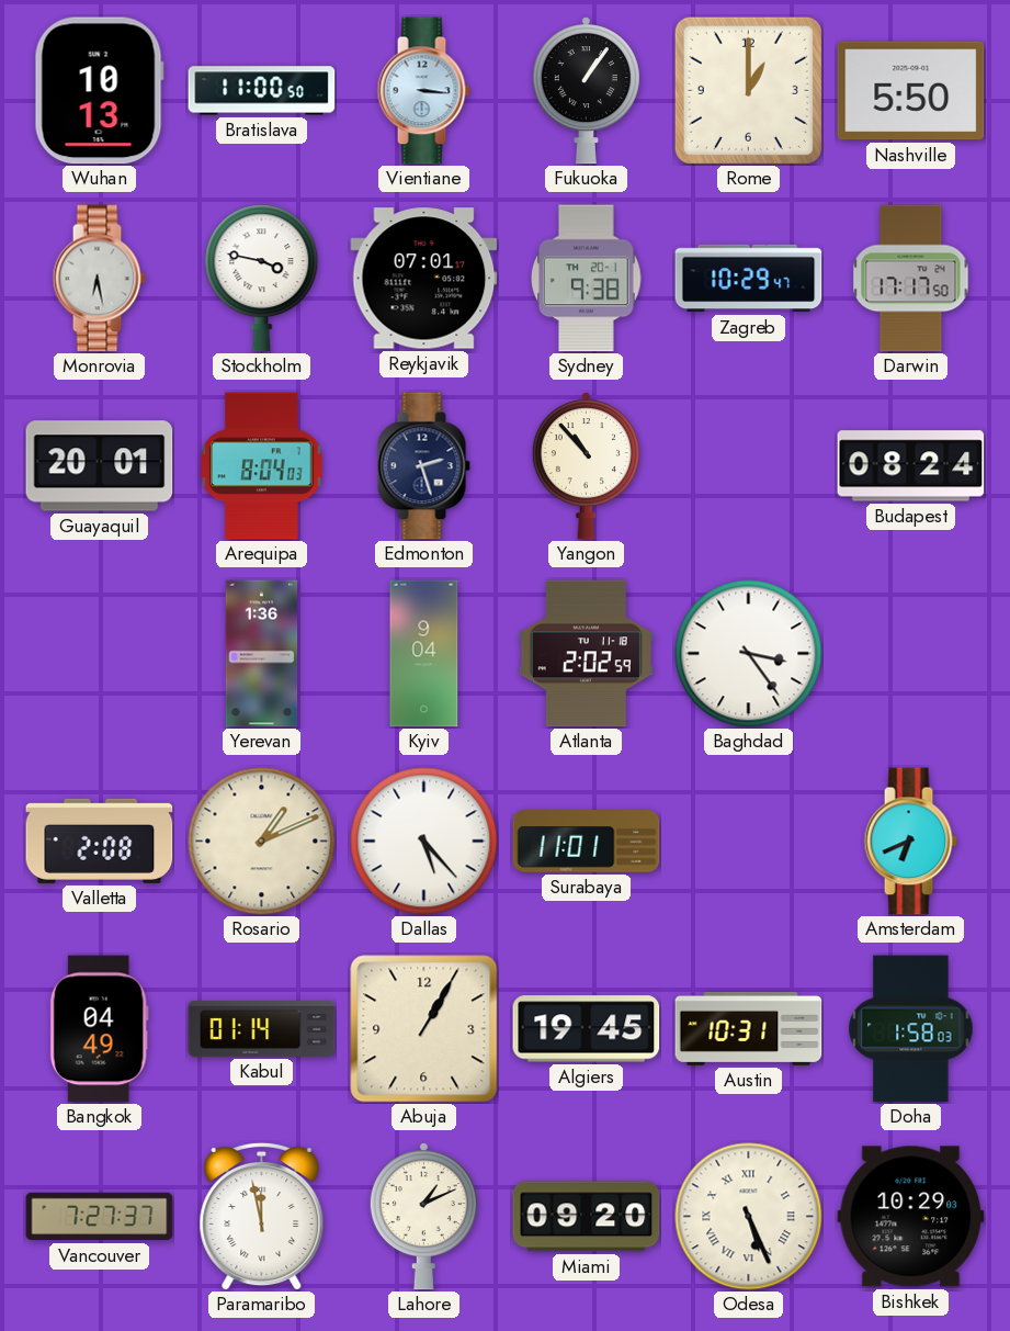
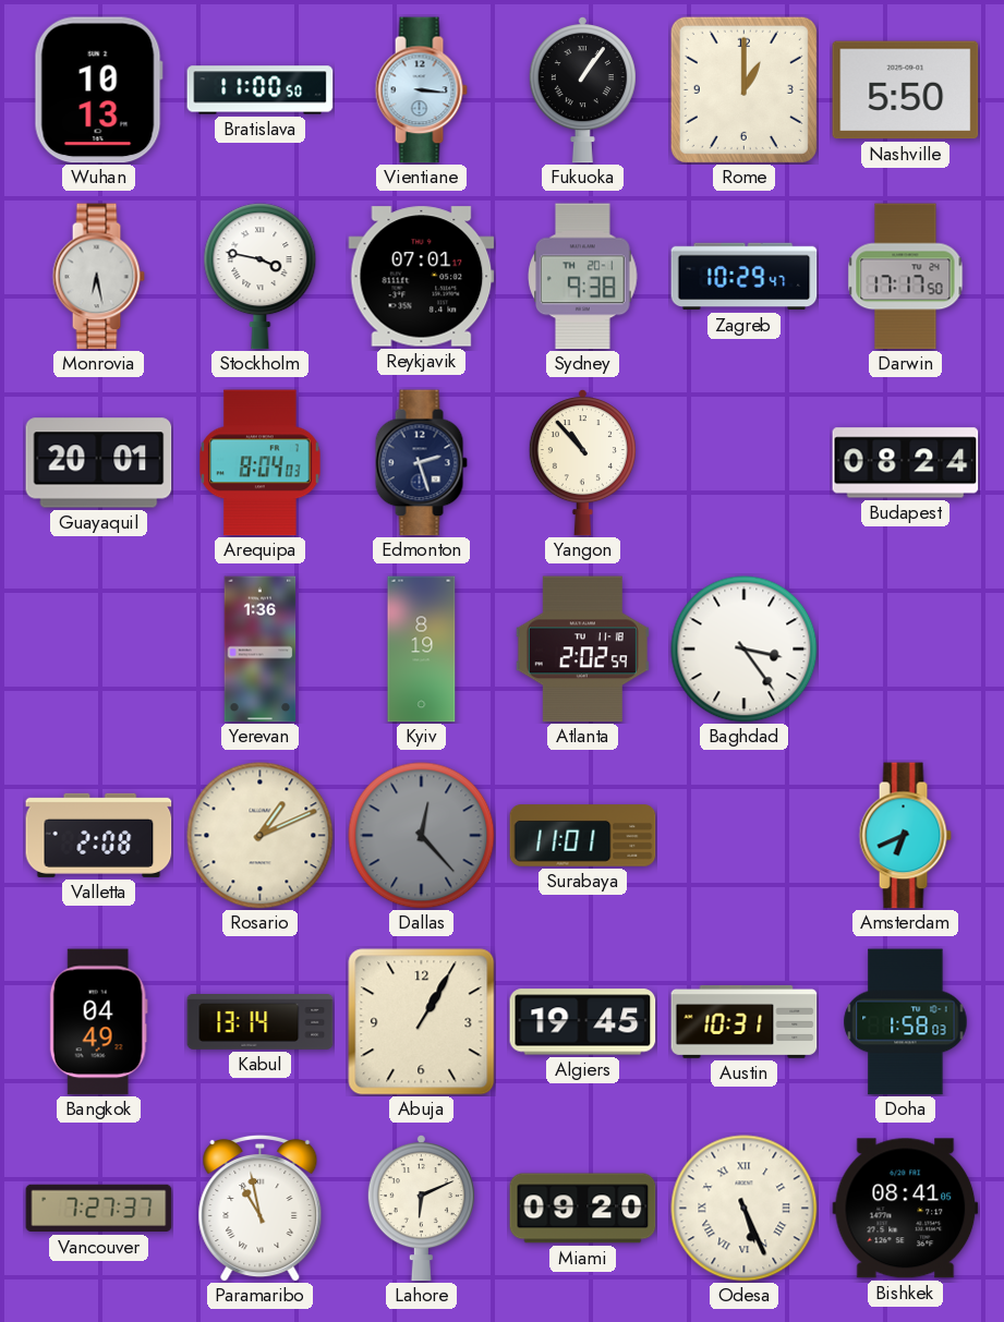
Kyiv: 9:04 -> 8:19 (422, 650)
Dallas: 5:23 -> 12:23 (422, 836)
Dallas dial: white -> grey (422, 836)
Kabul: 01:14 -> 13:14 (261, 1022)
Paramaribo: 11:58 -> 10:58 (261, 1208)
Lahore: 1:11 -> 6:11 (421, 1209)
Bishkek: 10:29 -> 08:41 (906, 1209)
